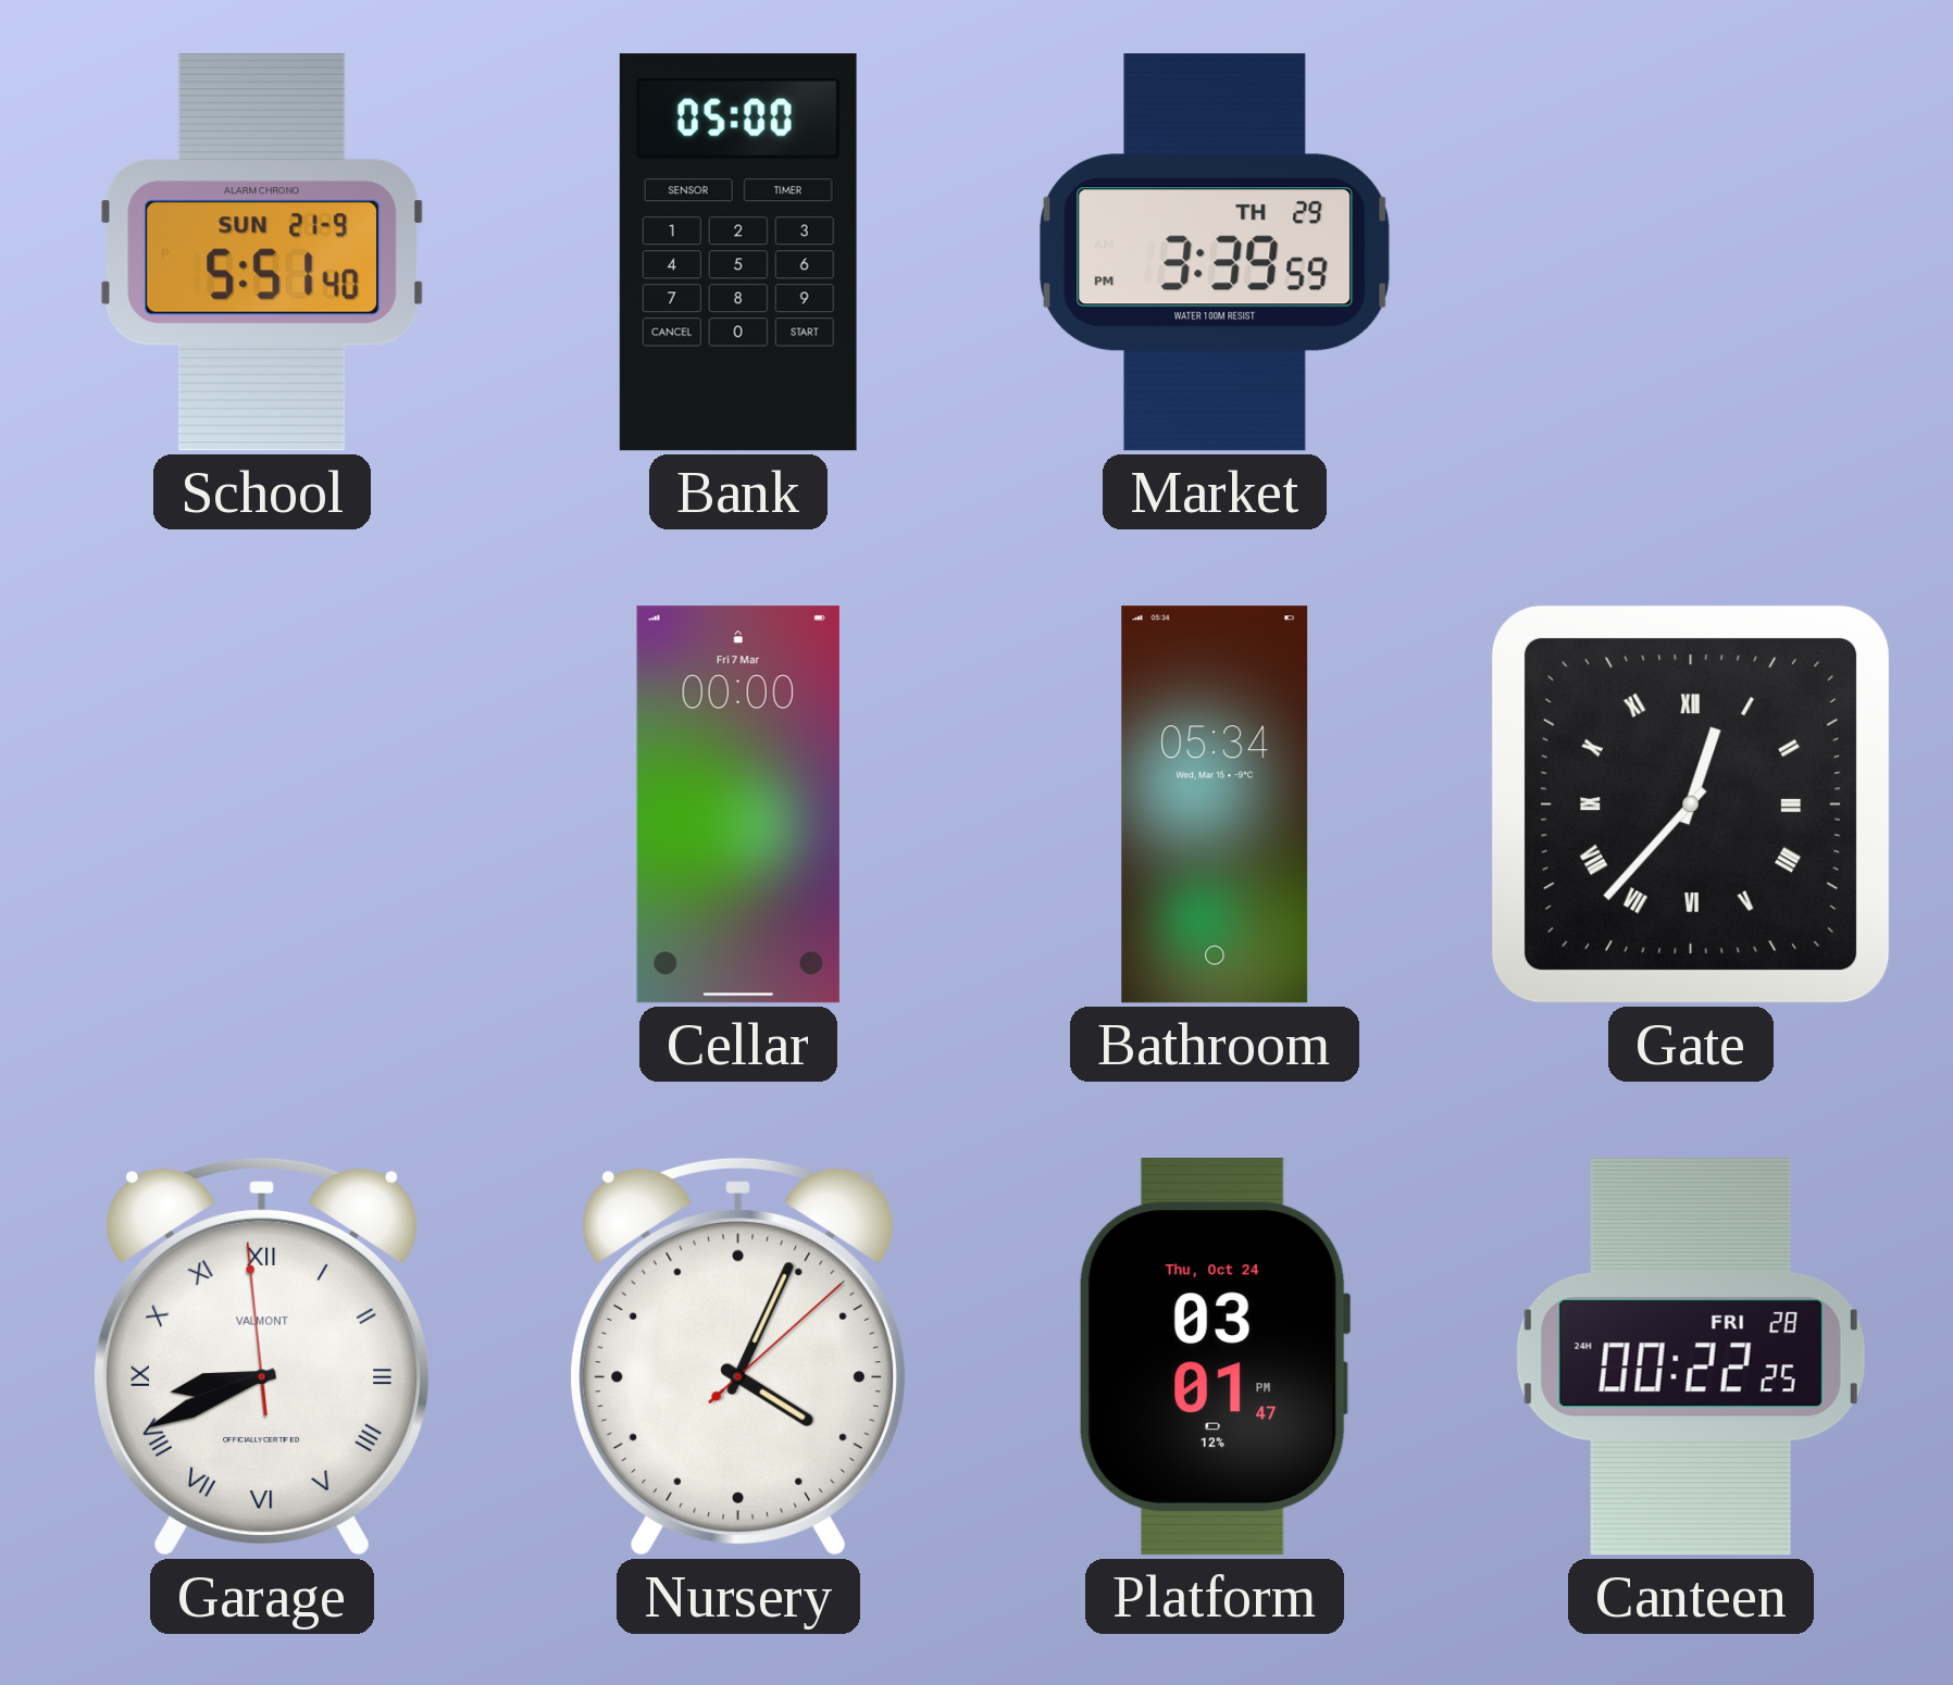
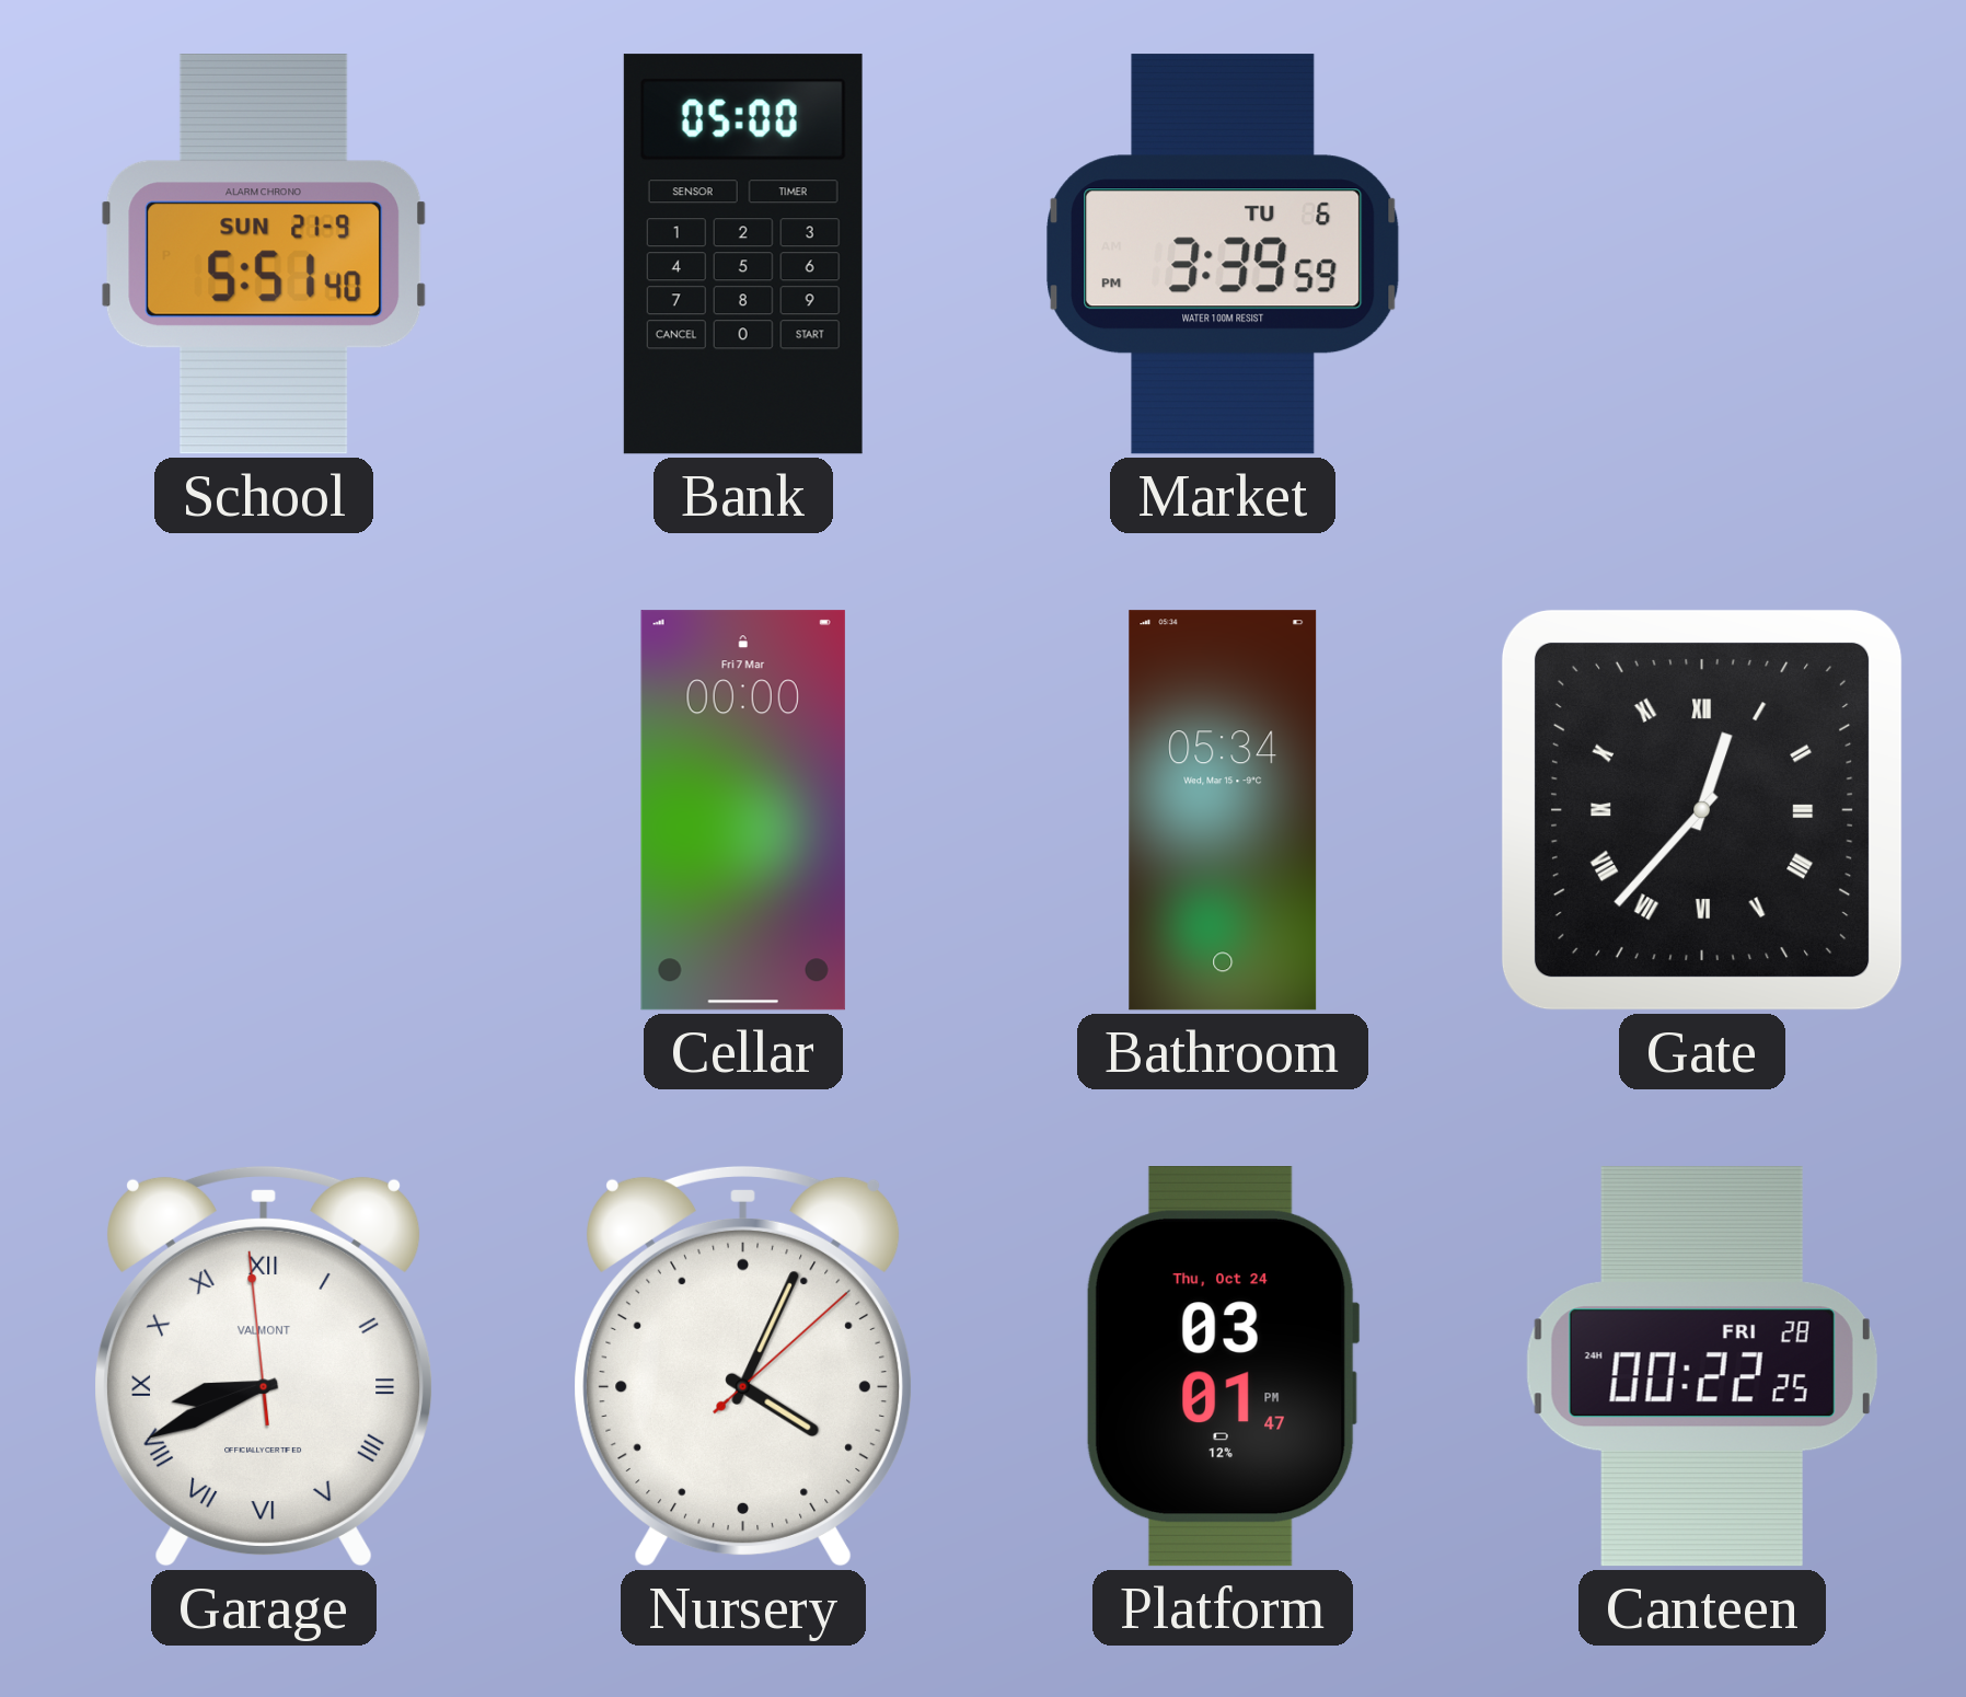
Market date: TH 29 -> TU 6 (1223, 254)
